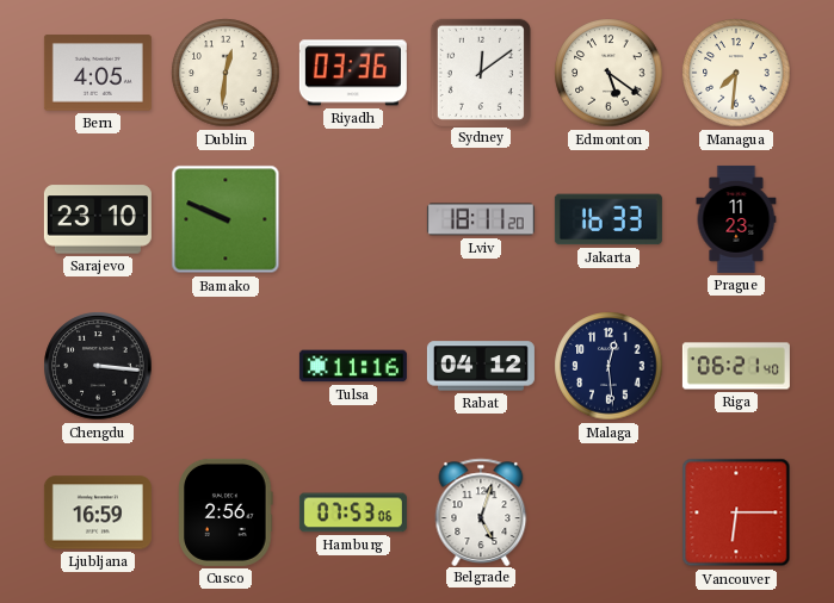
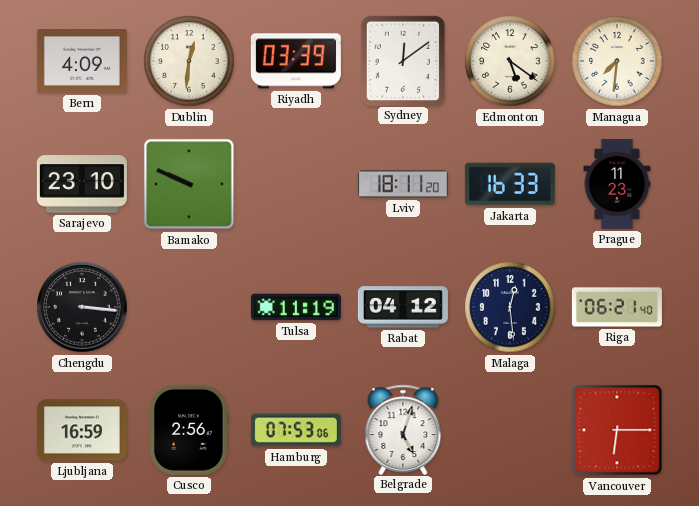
Bern: 4:05 -> 4:09 (82, 61)
Riyadh: 03:36 -> 03:39 (296, 61)
Tulsa: 11:16 -> 11:19 (296, 307)
